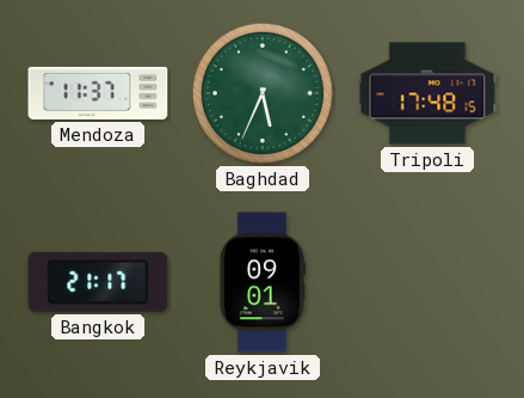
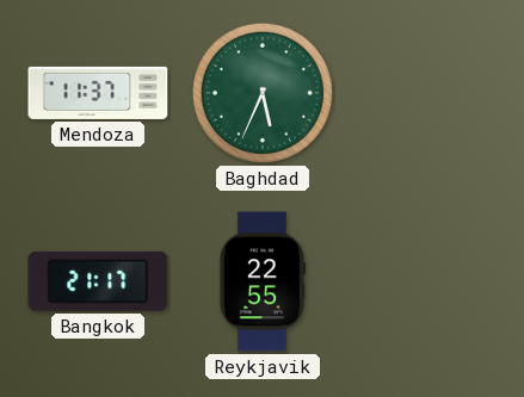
Tripoli: 17:48 -> none (427, 93)
Reykjavik: 09:01 -> 22:55 (261, 281)
